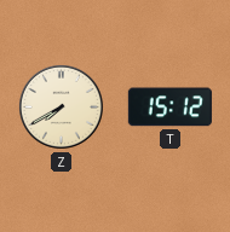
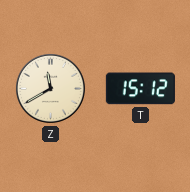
Z: 7:40 -> 11:40 (50, 88)
